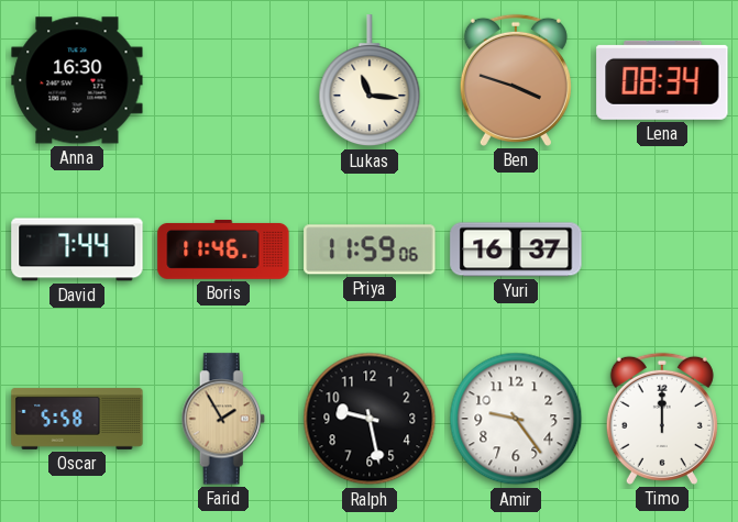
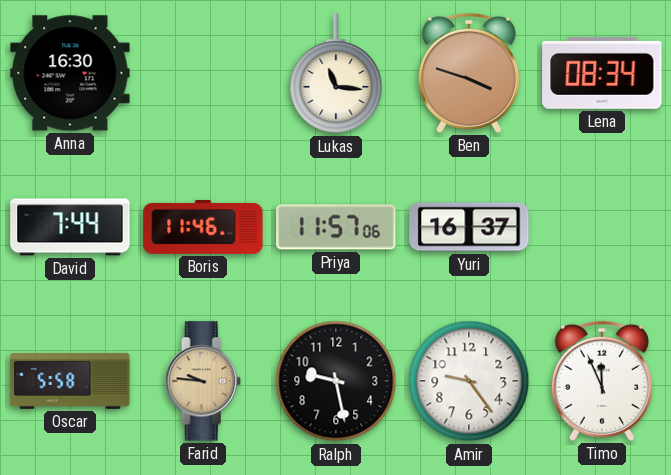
Priya: 11:59 -> 11:57 (336, 227)
Farid: 1:55 -> 9:46 (203, 381)
Timo: 12:00 -> 11:56 (602, 381)
